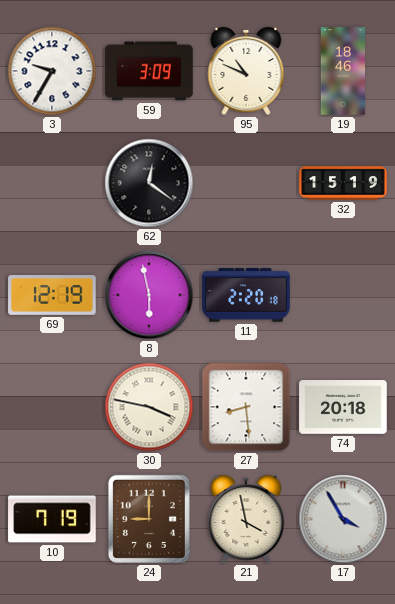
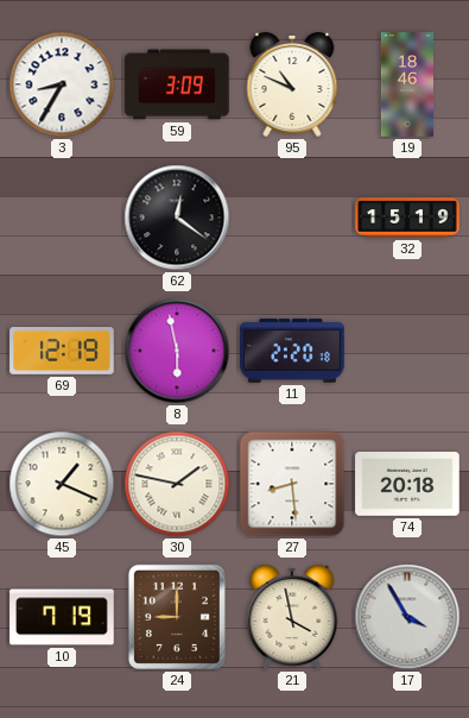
3: 9:35 -> 8:35 (62, 84)
45: none -> 1:19 (62, 484)
30: 3:47 -> 1:47 (177, 484)
